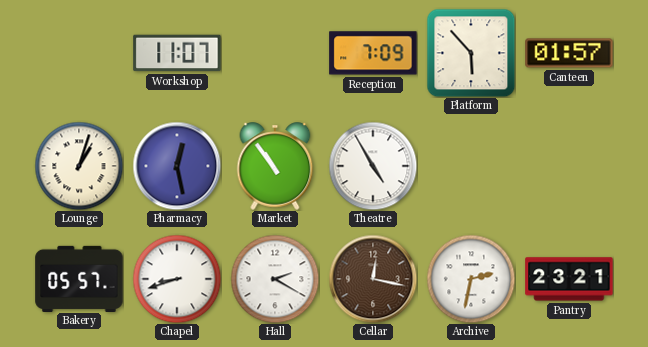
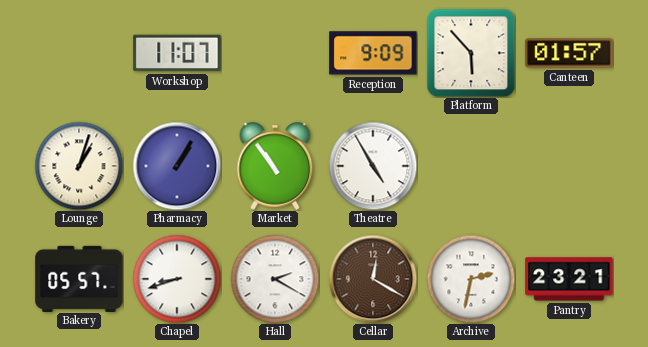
Reception: 7:09 -> 9:09 (373, 53)
Pharmacy: 12:28 -> 1:05 (177, 166)
Cellar: 12:17 -> 12:20 (373, 279)
